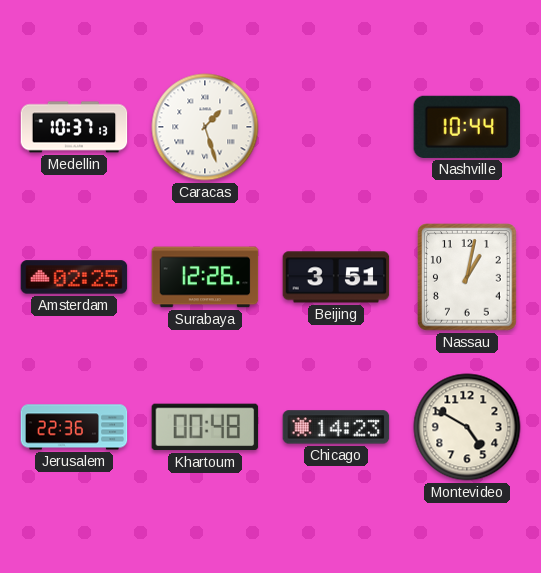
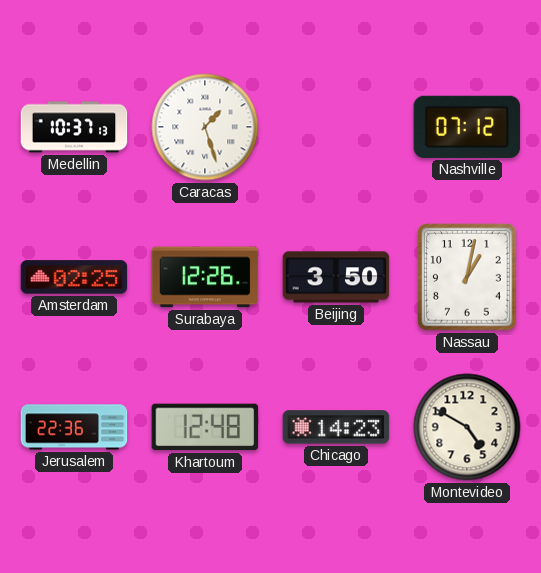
Nashville: 10:44 -> 07:12 (467, 127)
Beijing: 3:51 -> 3:50 (336, 277)
Khartoum: 00:48 -> 12:48 (205, 427)
